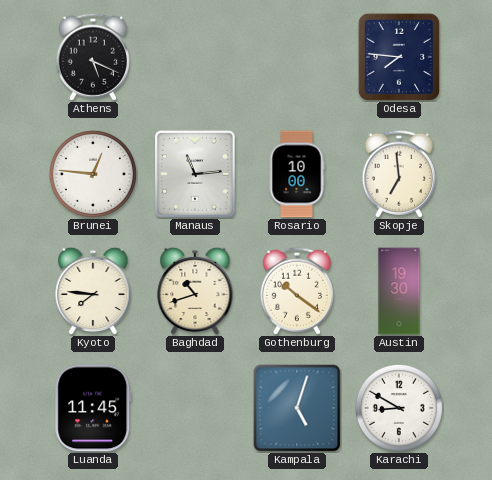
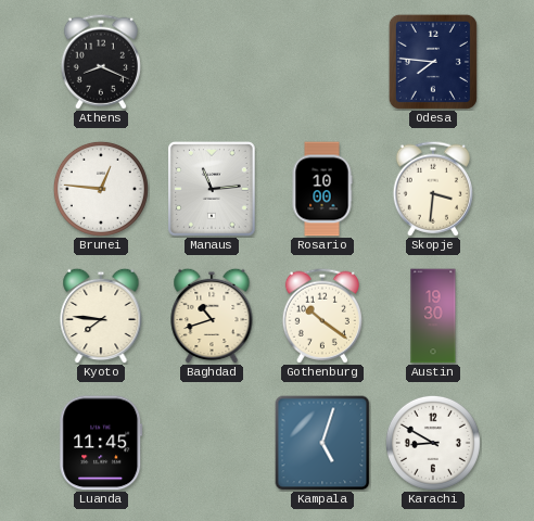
Athens: 5:19 -> 8:19 (101, 62)
Skopje: 6:59 -> 3:31 (433, 189)
